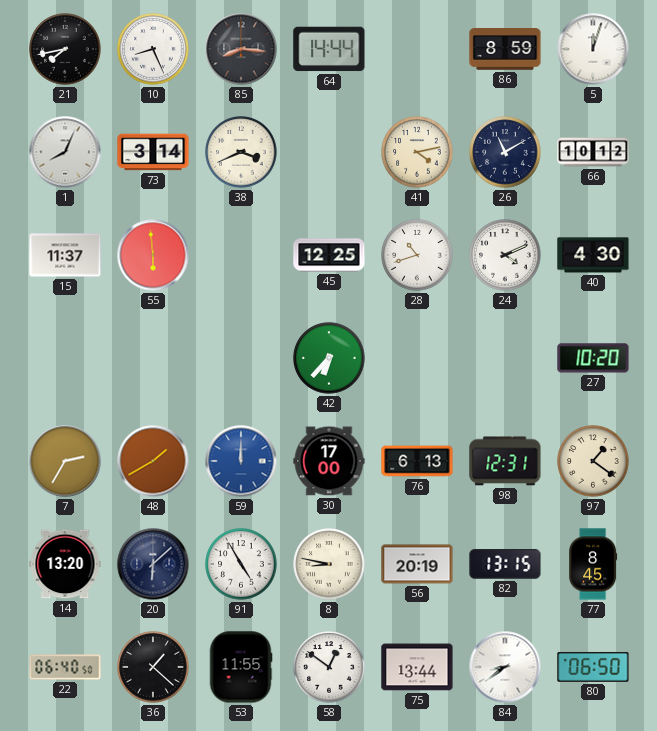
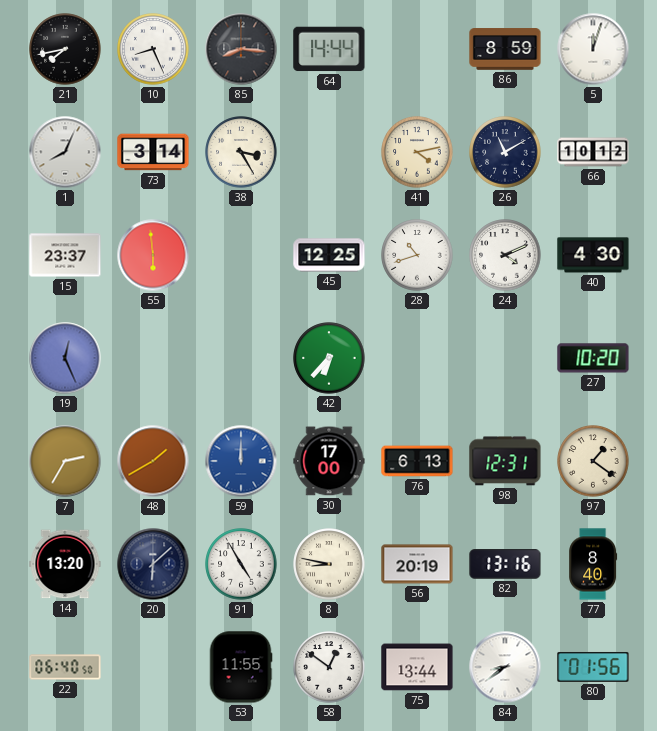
38: 3:41 -> 3:25 (241, 152)
15: 11:37 -> 23:37 (65, 255)
19: none -> 12:26 (65, 358)
82: 13:15 -> 13:16 (505, 564)
77: 8:45 -> 8:40 (593, 564)
36: 1:22 -> none (153, 667)
80: 06:50 -> 01:56 (593, 667)
